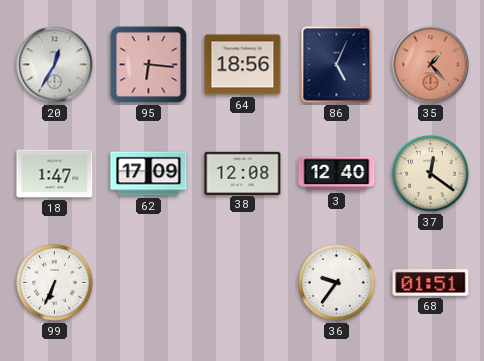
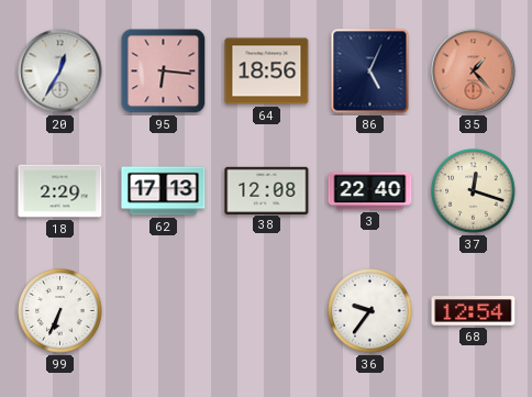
18: 1:47 -> 2:29 (60, 191)
62: 17:09 -> 17:13 (164, 191)
3: 12:40 -> 22:40 (370, 191)
37: 12:21 -> 12:18 (474, 191)
68: 01:51 -> 12:54 (474, 311)
